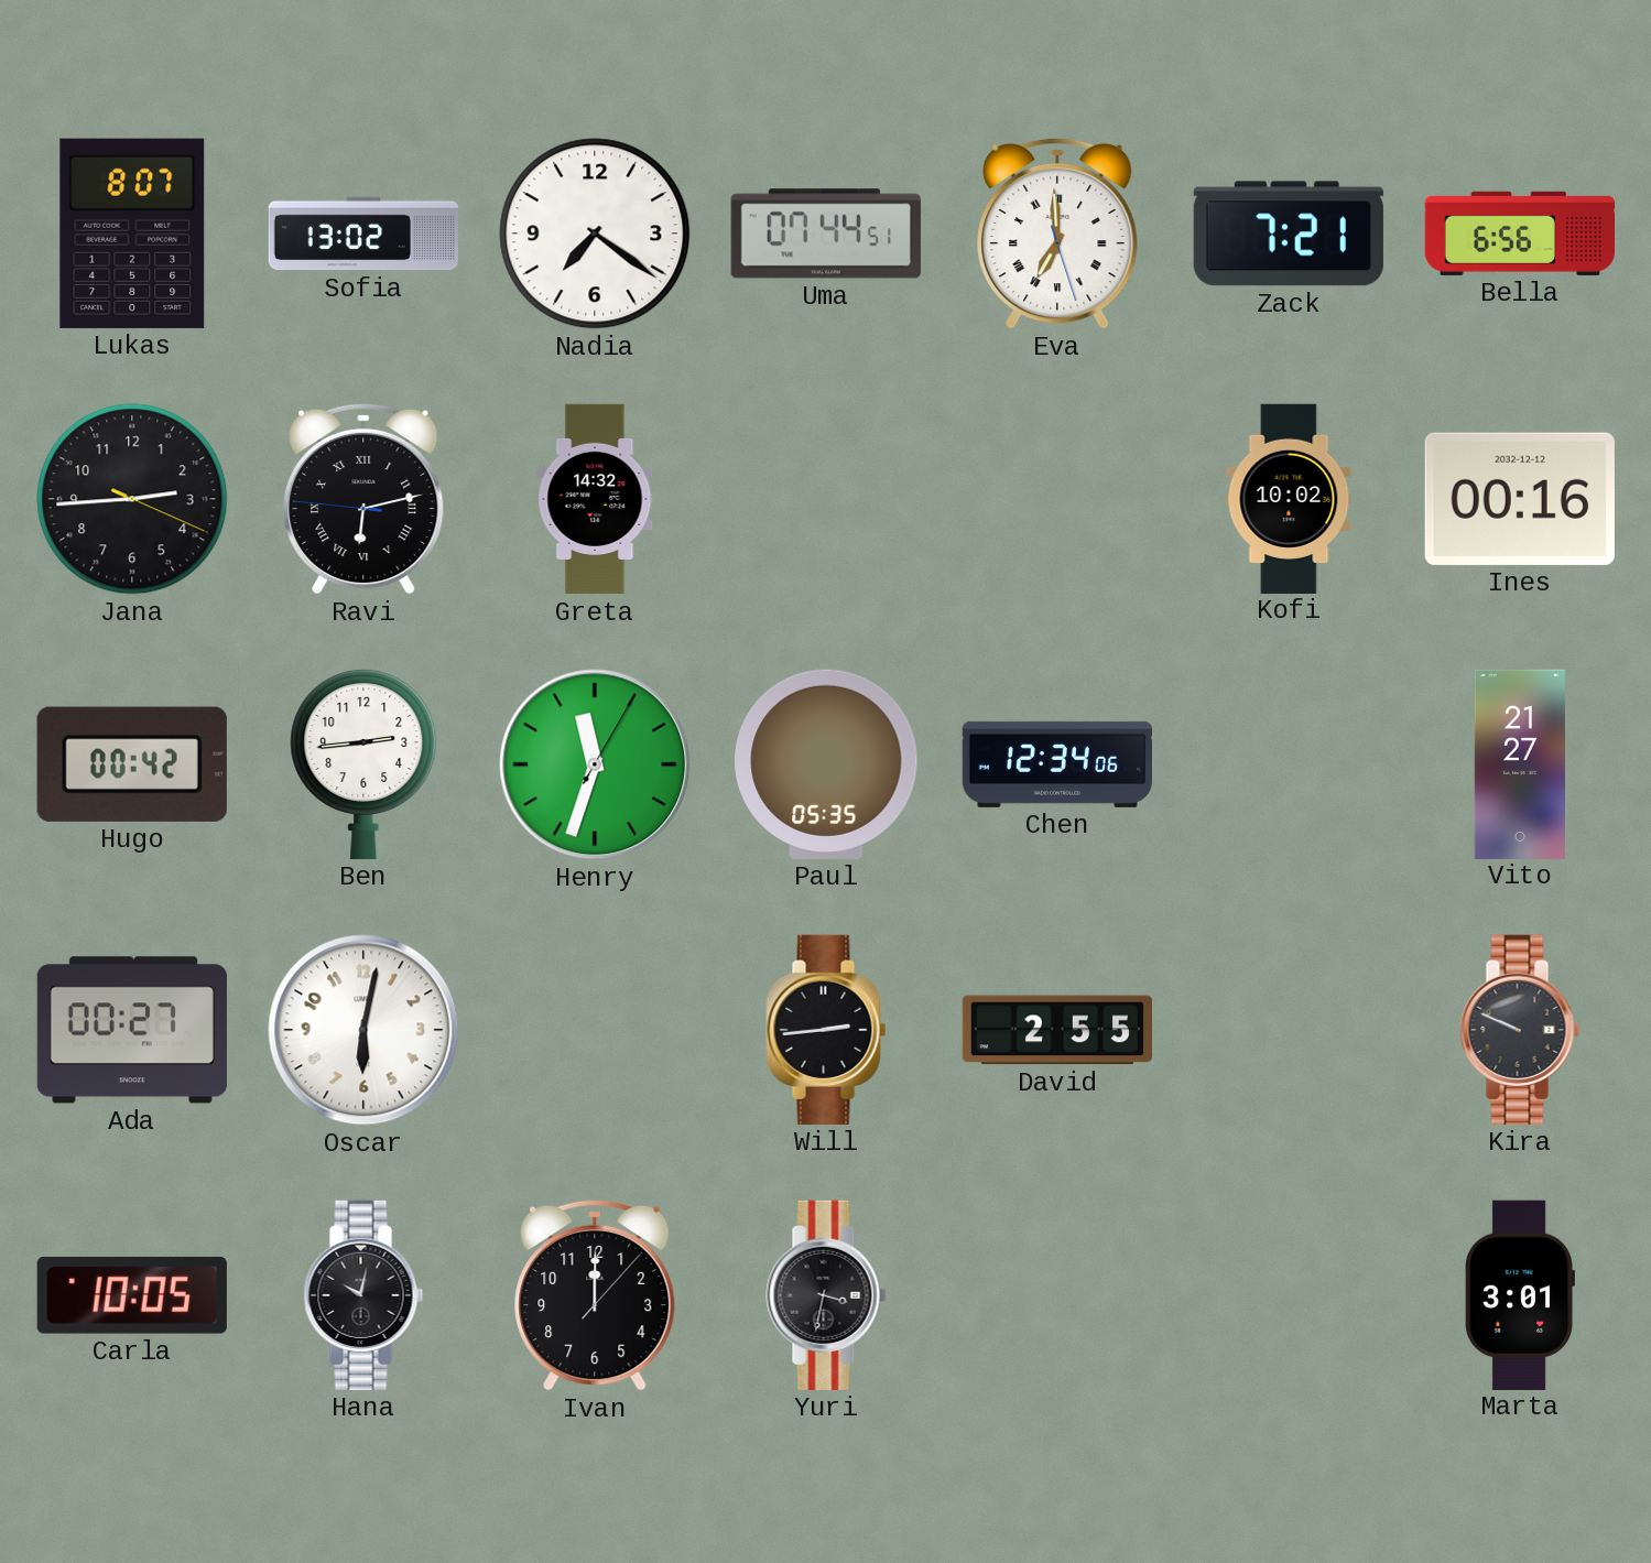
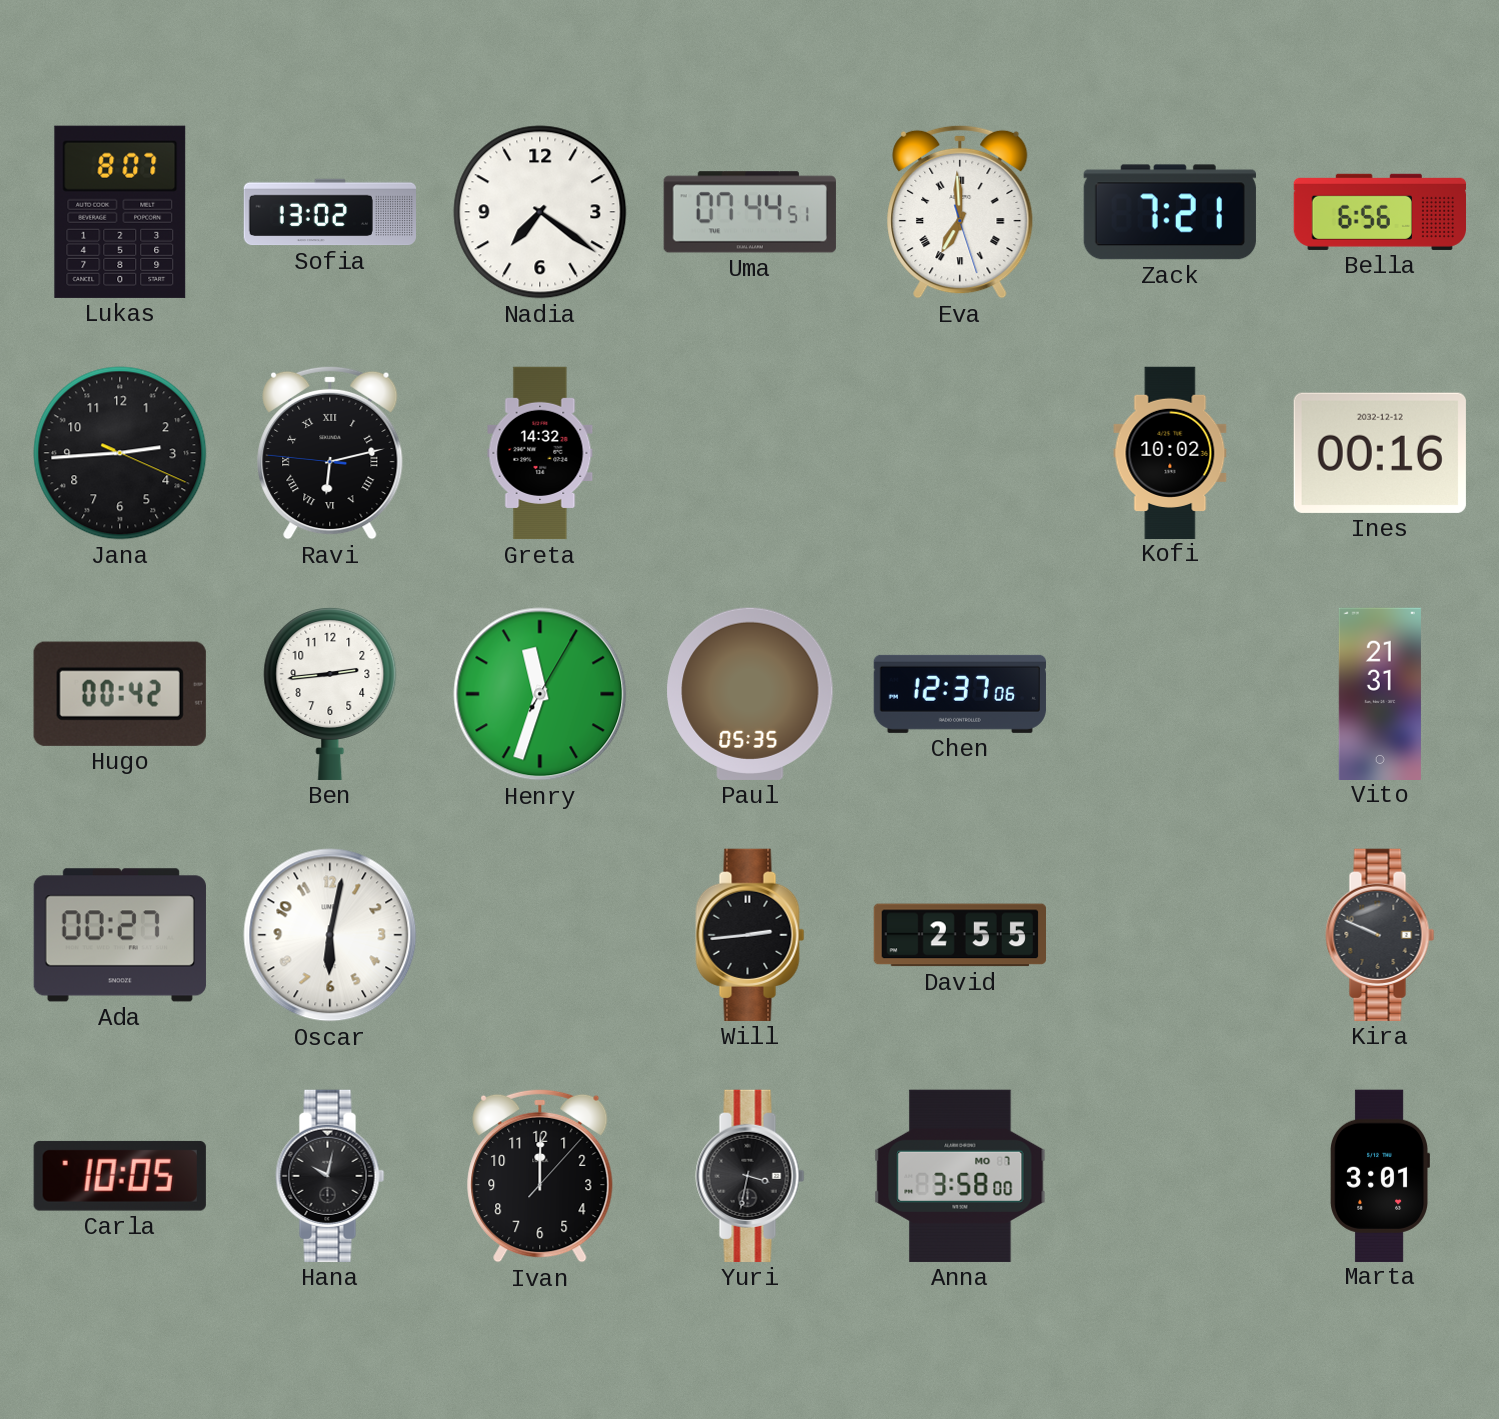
Chen: 12:34 -> 12:37 (960, 694)
Vito: 21:27 -> 21:31 (1380, 693)
Anna: none -> 3:58 (960, 1176)
